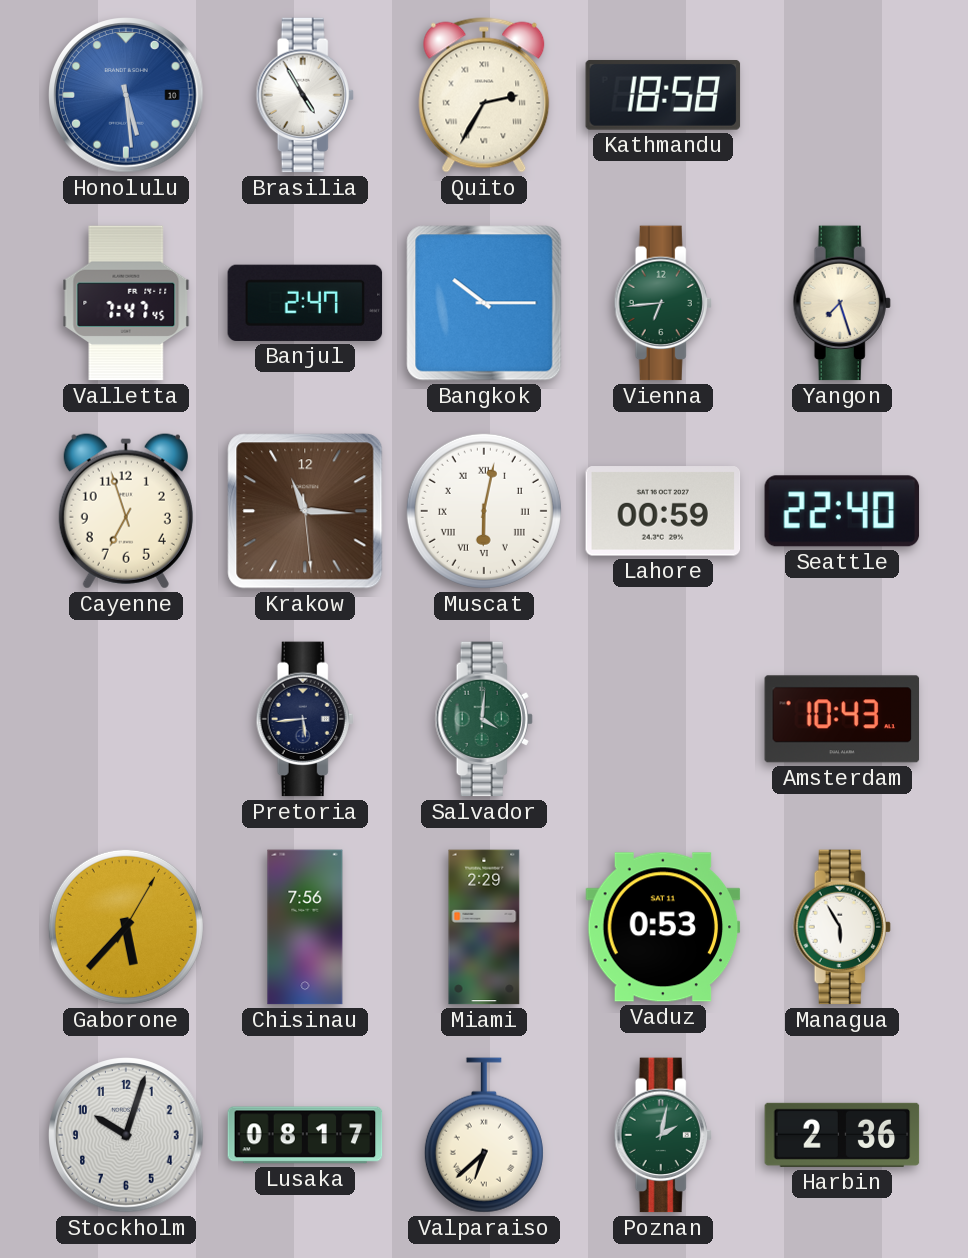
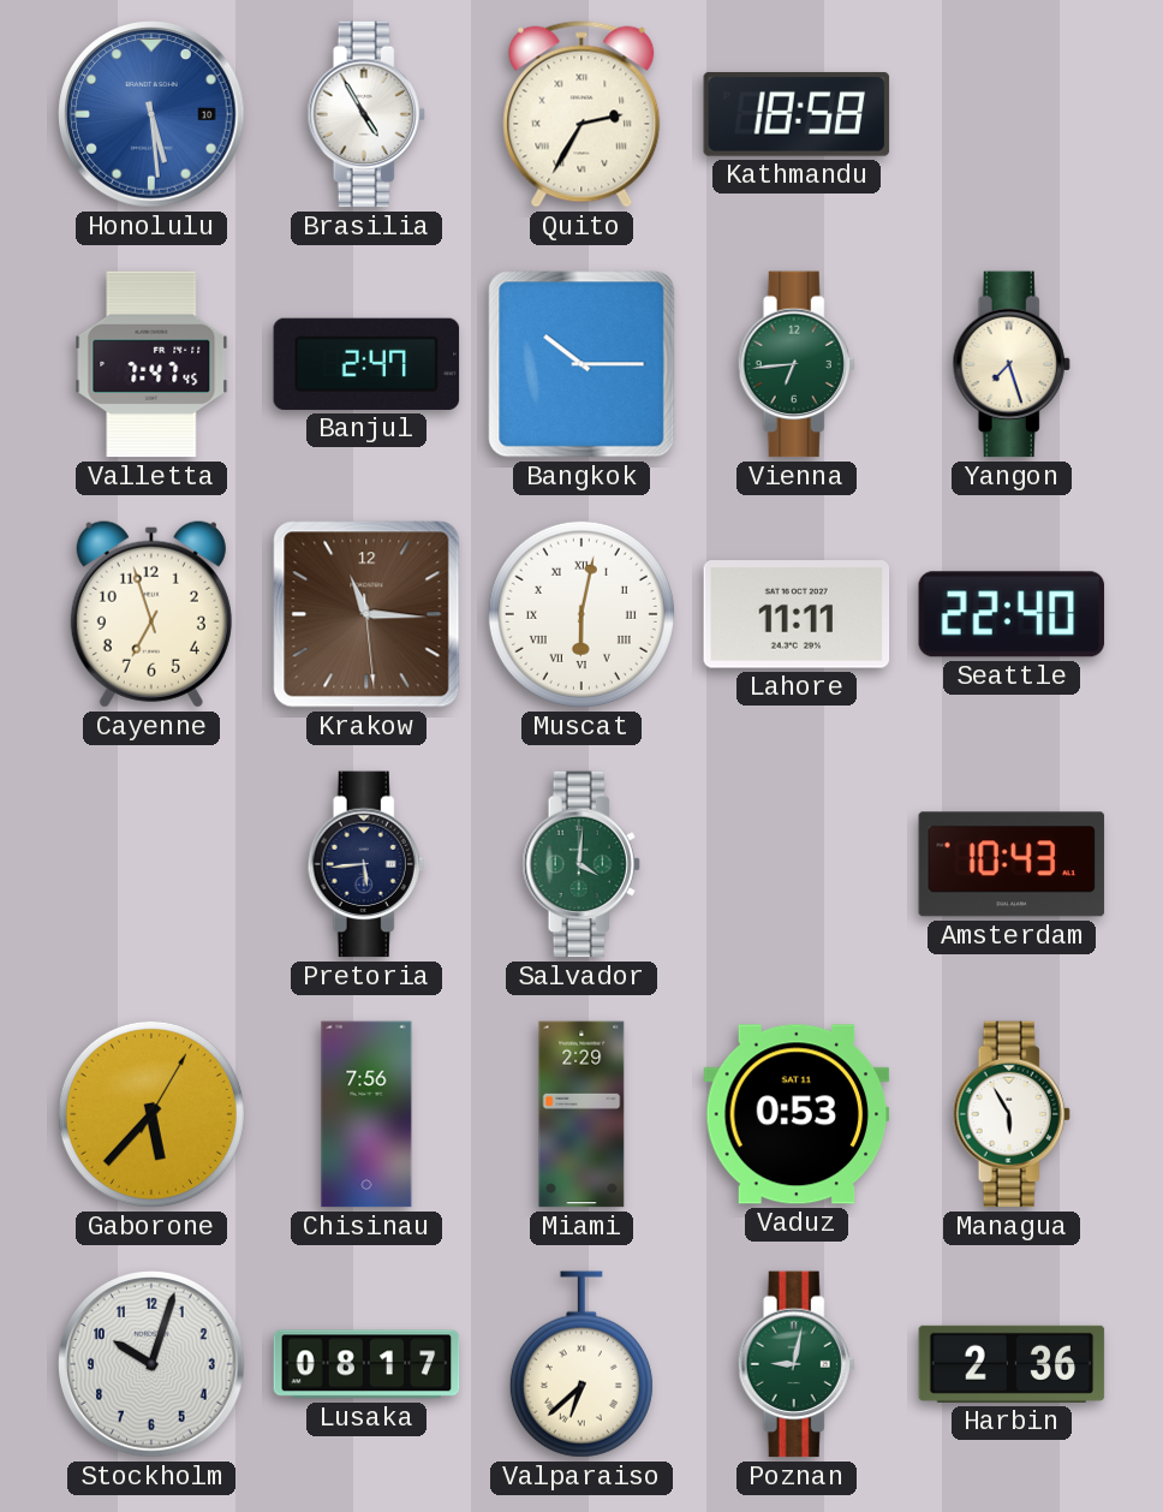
Lahore: 00:59 -> 11:11 (797, 614)
Poznan: 2:02 -> 9:02 (797, 1364)
